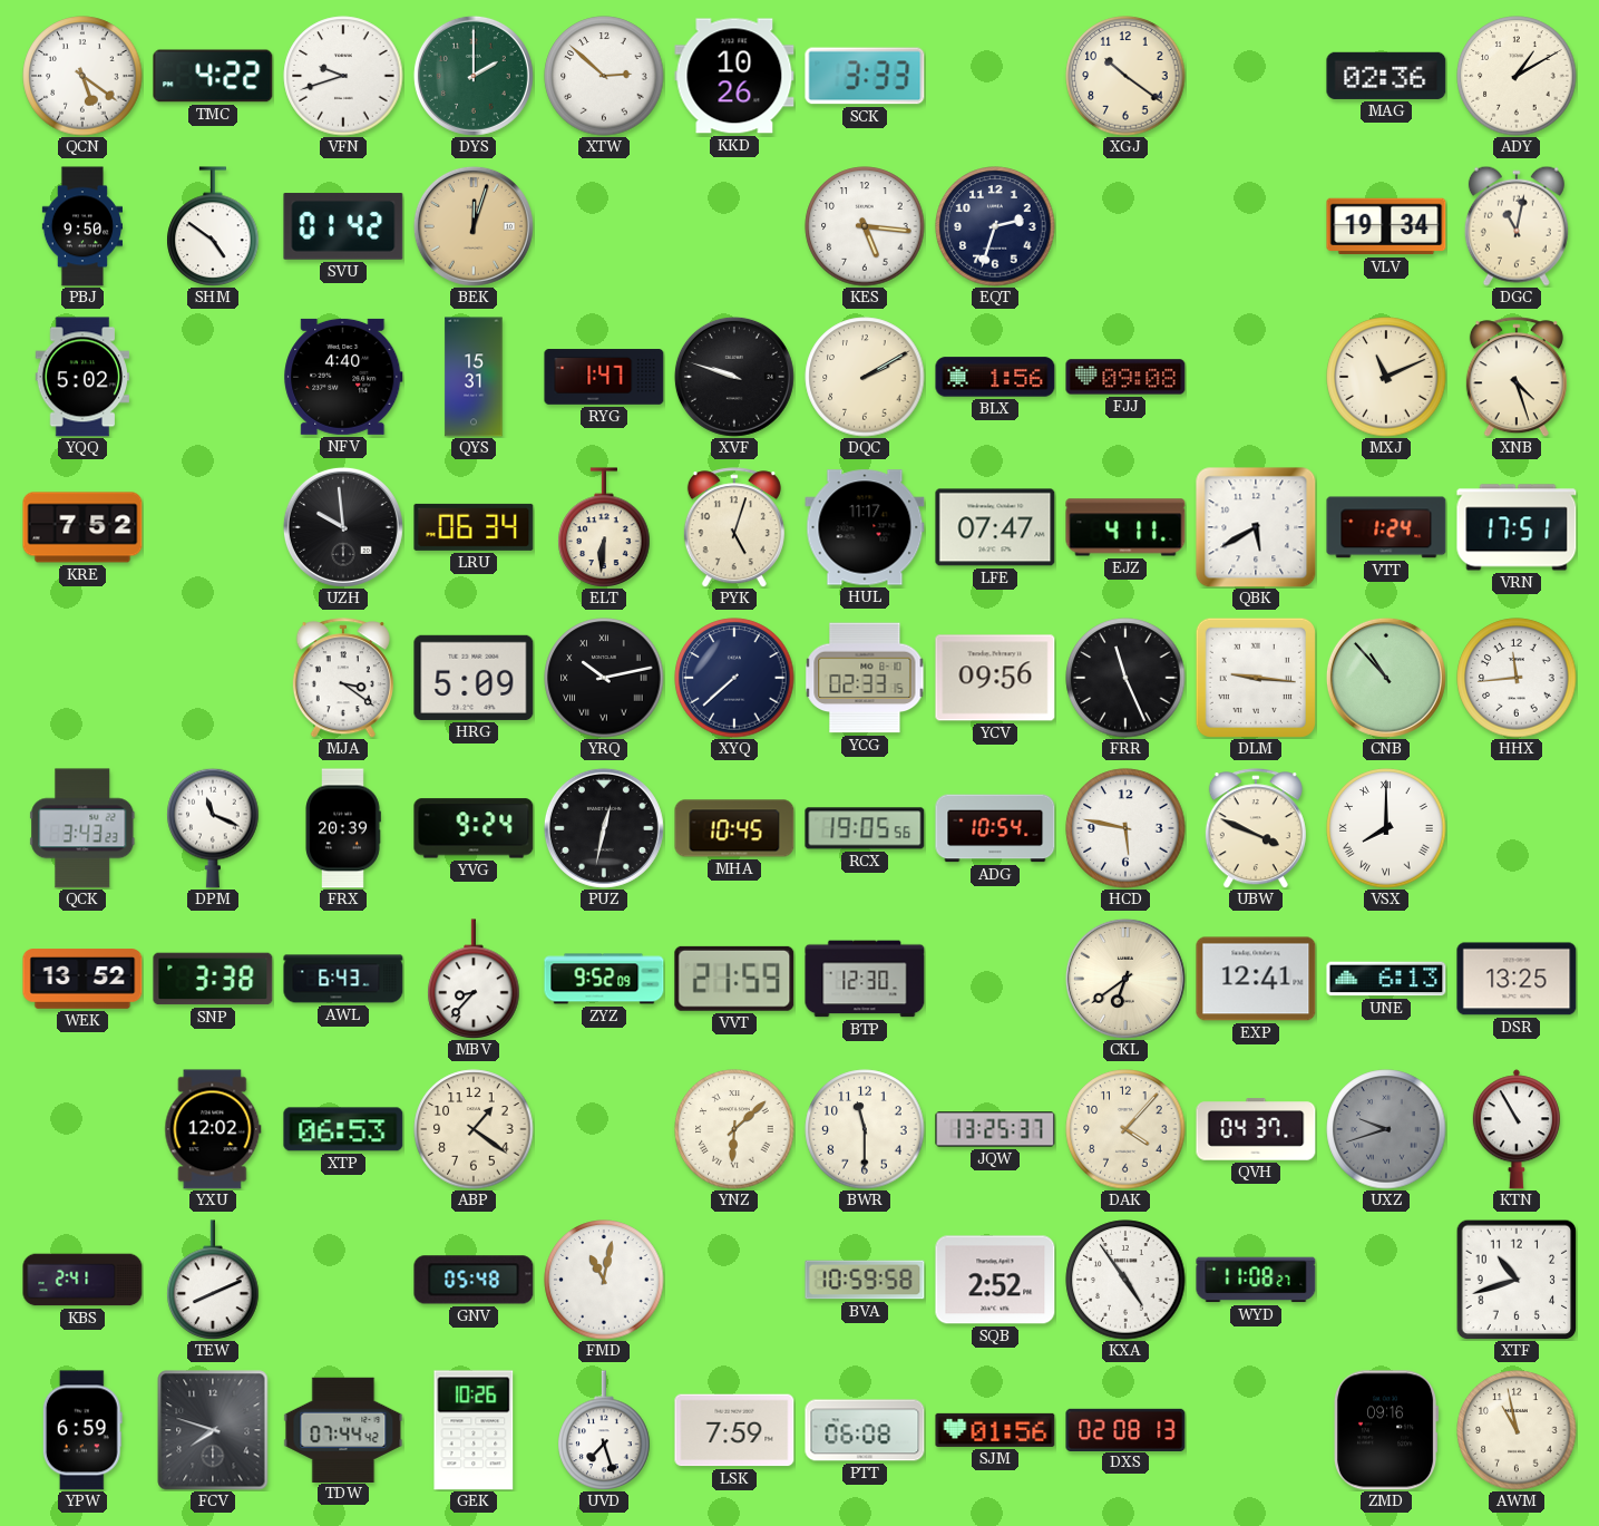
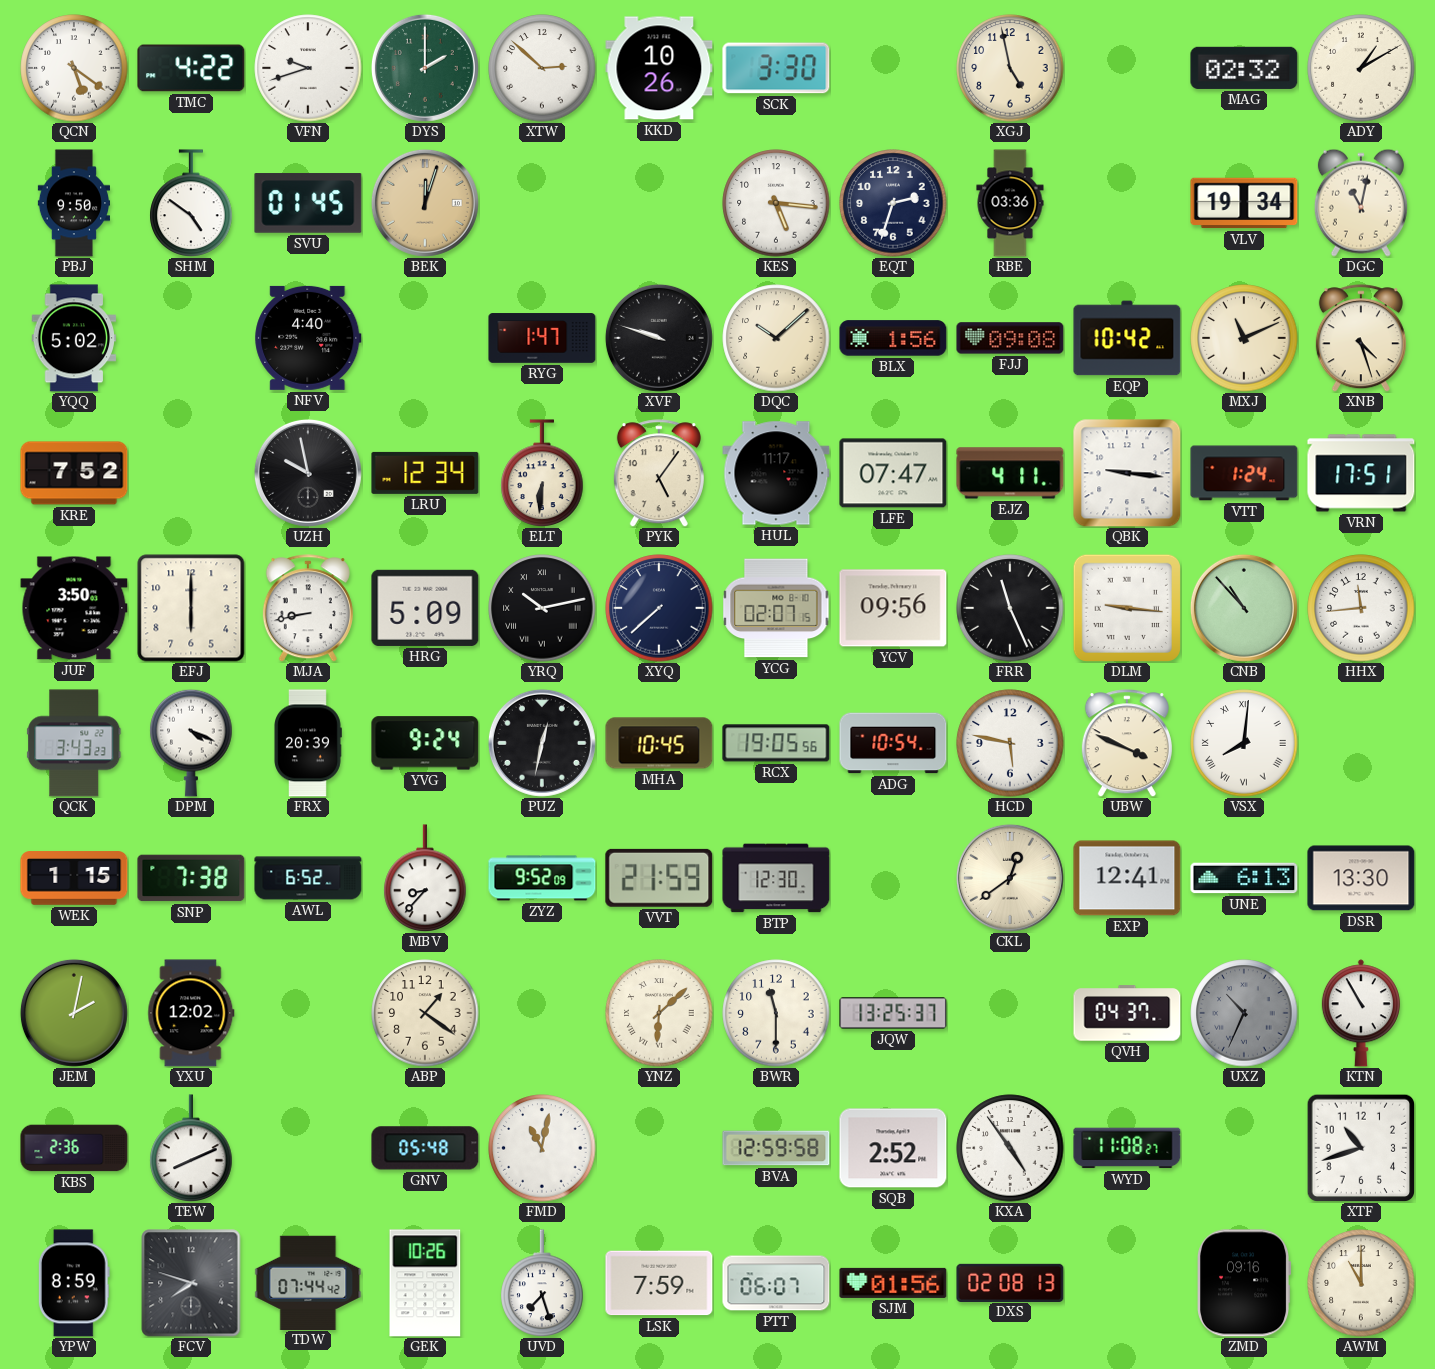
SCK: 3:33 -> 3:30 (776, 68)
XGJ: 10:21 -> 4:58 (1010, 68)
MAG: 02:36 -> 02:32 (1244, 68)
SVU: 01:42 -> 01:45 (308, 203)
RBE: none -> 03:36 (1010, 203)
QYS: 15:31 -> none (474, 377)
DQC: 2:10 -> 10:08 (776, 338)
EQP: none -> 10:42 (1127, 338)
UZH: 9:59 -> 9:58 (308, 473)
LRU: 06:34 -> 12:34 (425, 473)
PYK: 5:03 -> 5:06 (659, 473)
QBK: 5:40 -> 9:16 (1127, 473)
JUF: none -> 3:50 (74, 608)
EFJ: none -> 6:00 (191, 608)
MJA: 3:21 -> 8:43 (308, 608)
YCG: 02:33 -> 02:07 (776, 608)
DPM: 11:19 -> 4:19 (191, 743)
VSX: 8:00 -> 8:01 (1244, 743)
WEK: 13:52 -> 1:15 (74, 878)
SNP: 3:38 -> 7:38 (191, 878)
AWL: 6:43 -> 6:52 (308, 878)
CKL: 6:39 -> 12:39 (1010, 878)
DSR: 13:25 -> 13:30 (1361, 878)
JEM: none -> 2:02 (74, 1013)
XTP: 06:53 -> none (343, 1129)
DAK: 4:07 -> none (1125, 1129)
UXZ: 9:42 -> 10:34 (1244, 1013)
KBS: 2:41 -> 2:36 (74, 1148)
BVA: 10:59 -> 12:59 (776, 1148)
YPW: 6:59 -> 8:59 (74, 1283)
PTT: 06:08 -> 06:07 (776, 1283)
AWM: 10:58 -> 11:00 (1361, 1283)
